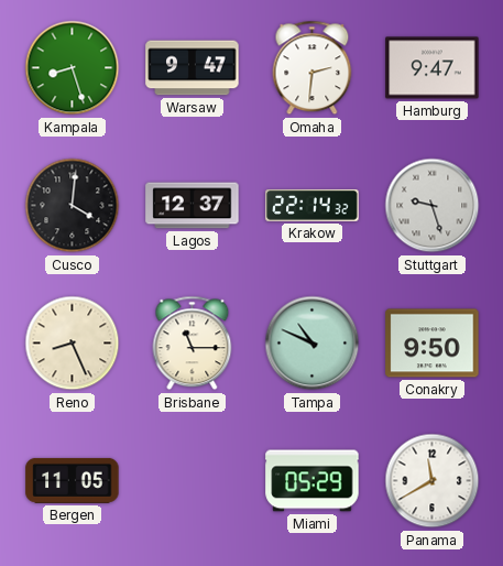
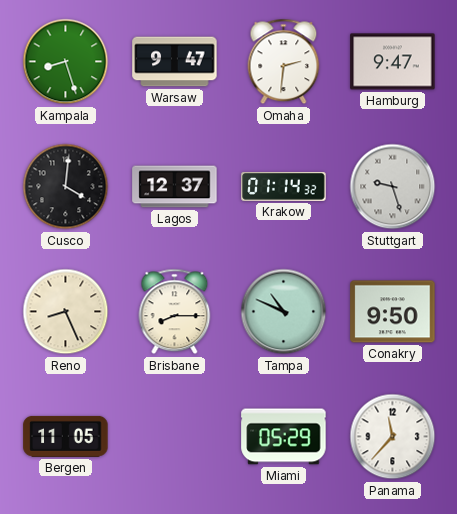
Krakow: 22:14 -> 01:14 (284, 186)
Brisbane: 11:15 -> 8:15 (175, 312)
Panama: 11:40 -> 11:37 (393, 437)
